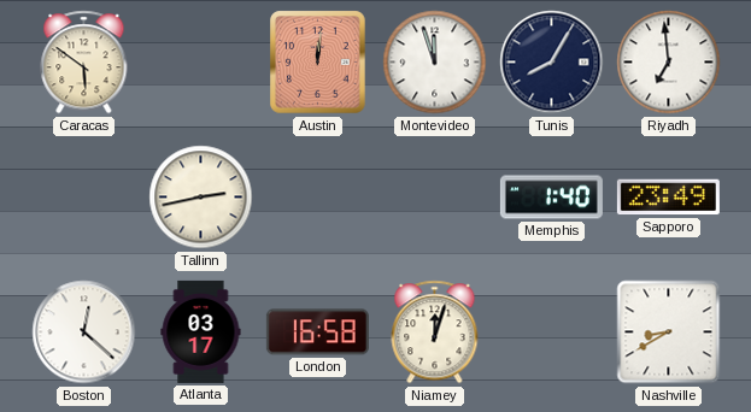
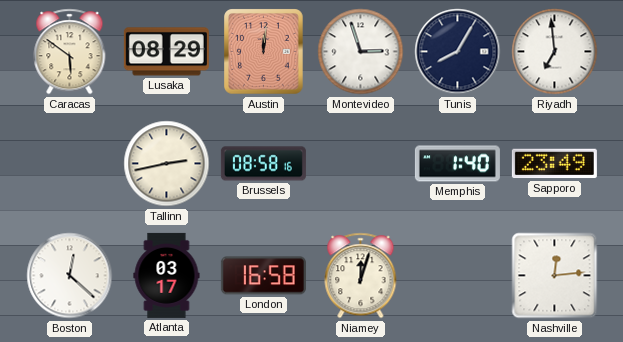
Lusaka: none -> 08:29 (166, 52)
Montevideo: 11:57 -> 2:57 (361, 52)
Brussels: none -> 08:58 (263, 164)
Nashville: 8:40 -> 12:14 (555, 276)
